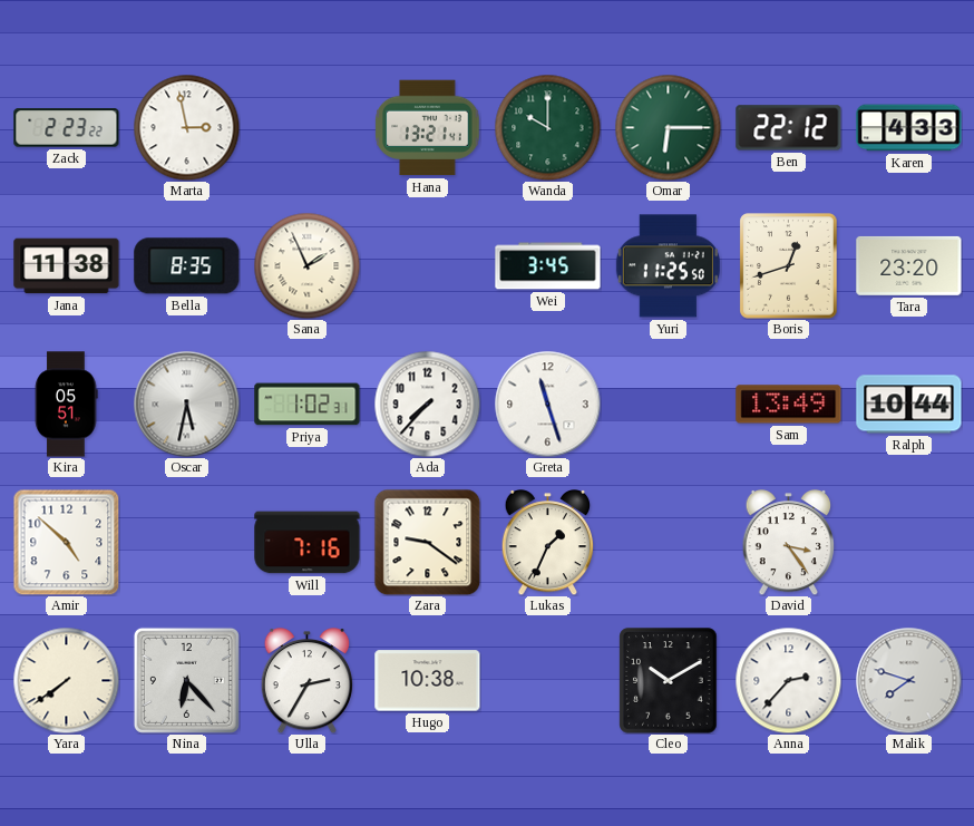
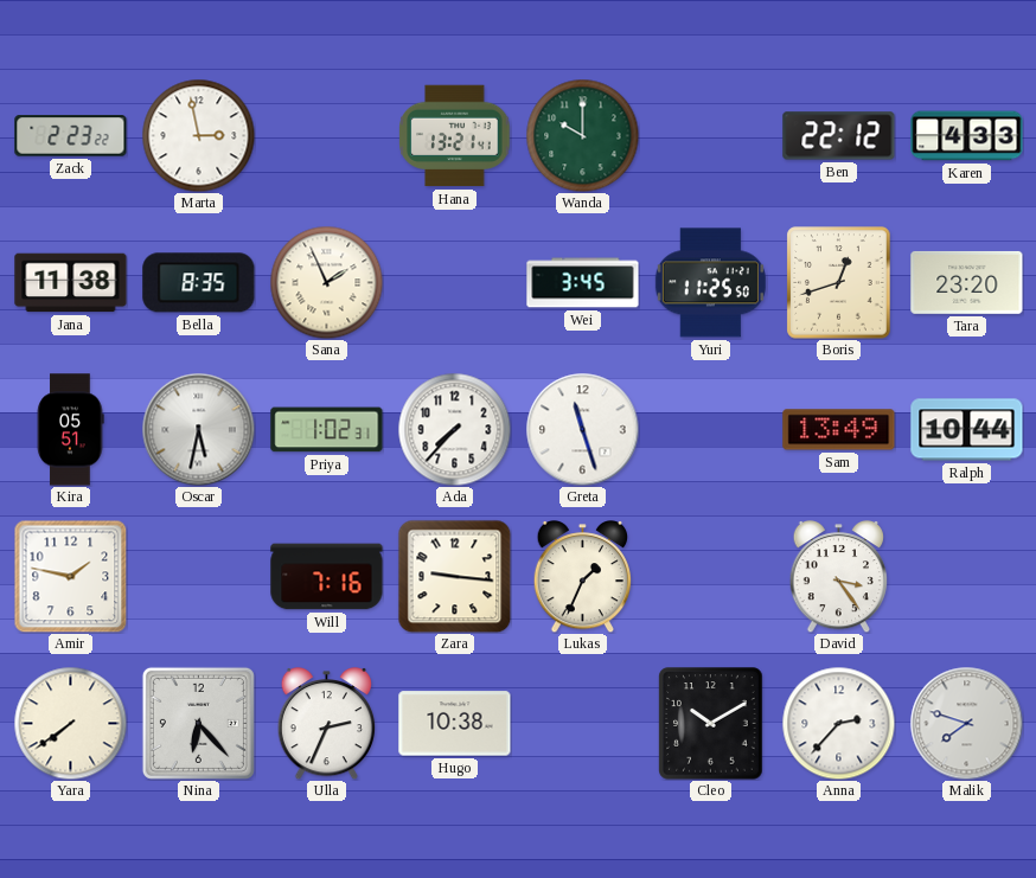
Omar: 6:15 -> none (668, 127)
Amir: 4:52 -> 1:47 (70, 576)
Zara: 9:21 -> 9:16 (454, 576)
Ulla: 2:35 -> 2:34 (327, 724)
